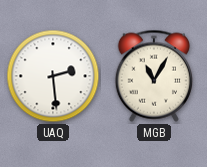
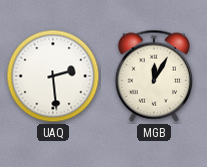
MGB: 11:05 -> 12:05 (153, 76)
